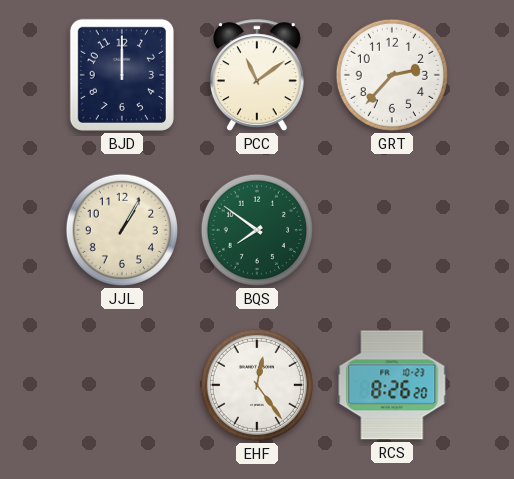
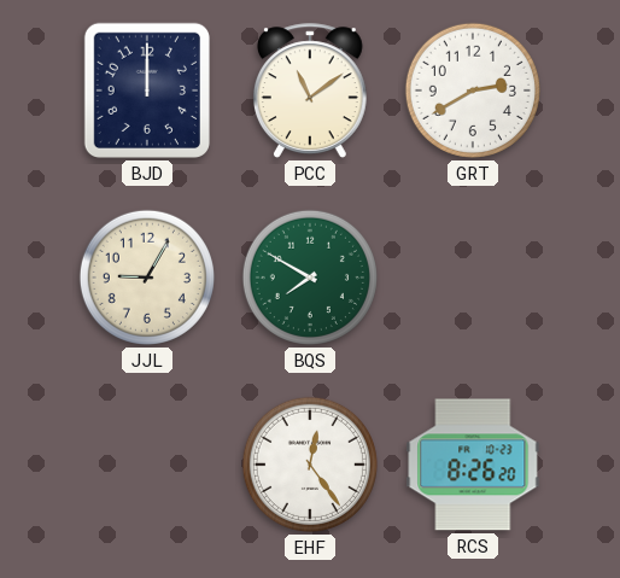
GRT: 2:37 -> 2:40 (473, 91)
JJL: 1:05 -> 9:05 (147, 278)
BQS: 7:51 -> 7:50 (310, 278)
